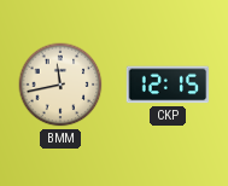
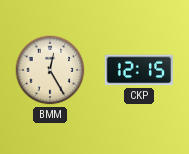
BMM: 11:43 -> 12:25 (50, 70)
